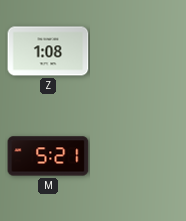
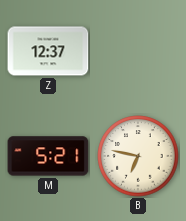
Z: 1:08 -> 12:37 (48, 51)
B: none -> 6:47 (138, 156)
